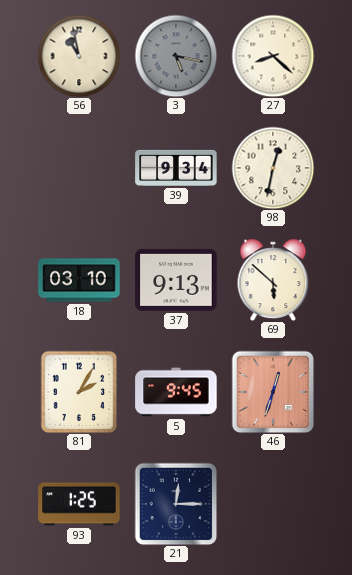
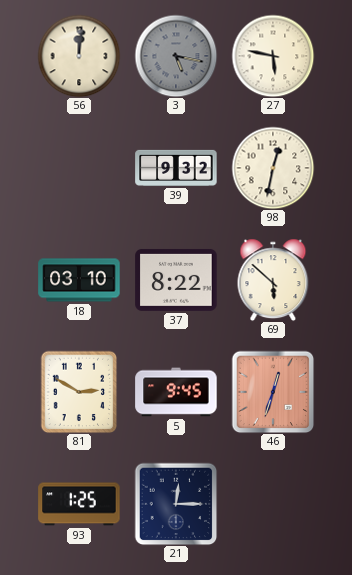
56: 10:58 -> 12:01 (79, 56)
27: 8:22 -> 5:47 (273, 56)
39: 9:34 -> 9:32 (176, 168)
37: 9:13 -> 8:22 (176, 280)
81: 2:05 -> 2:50 (79, 392)
